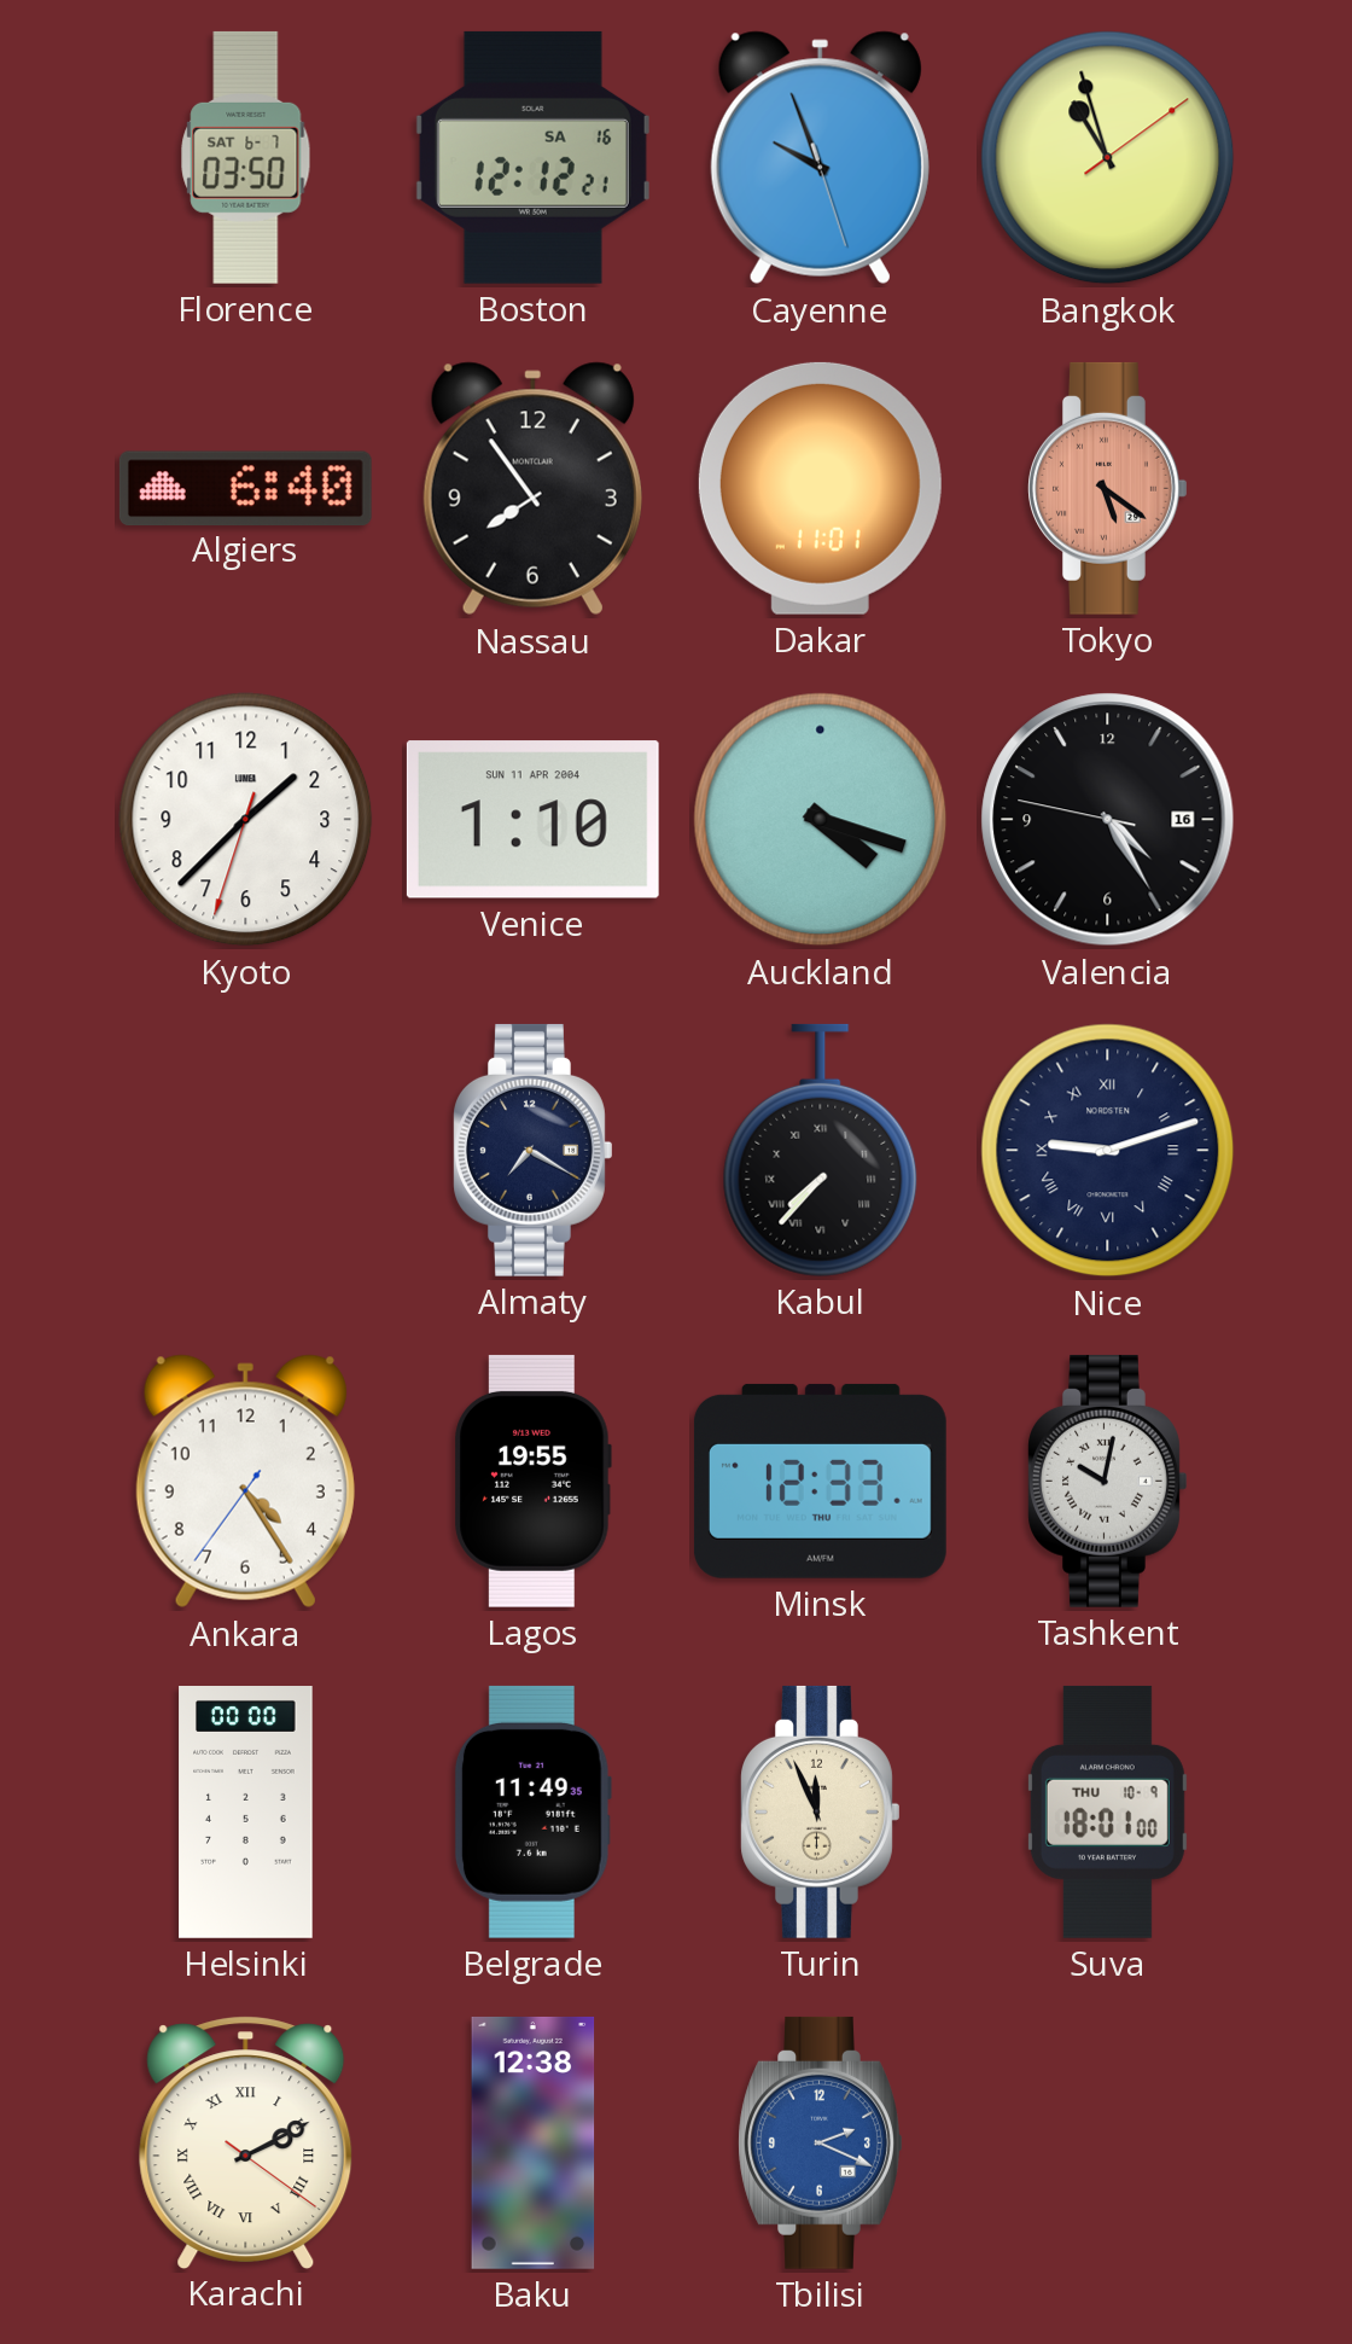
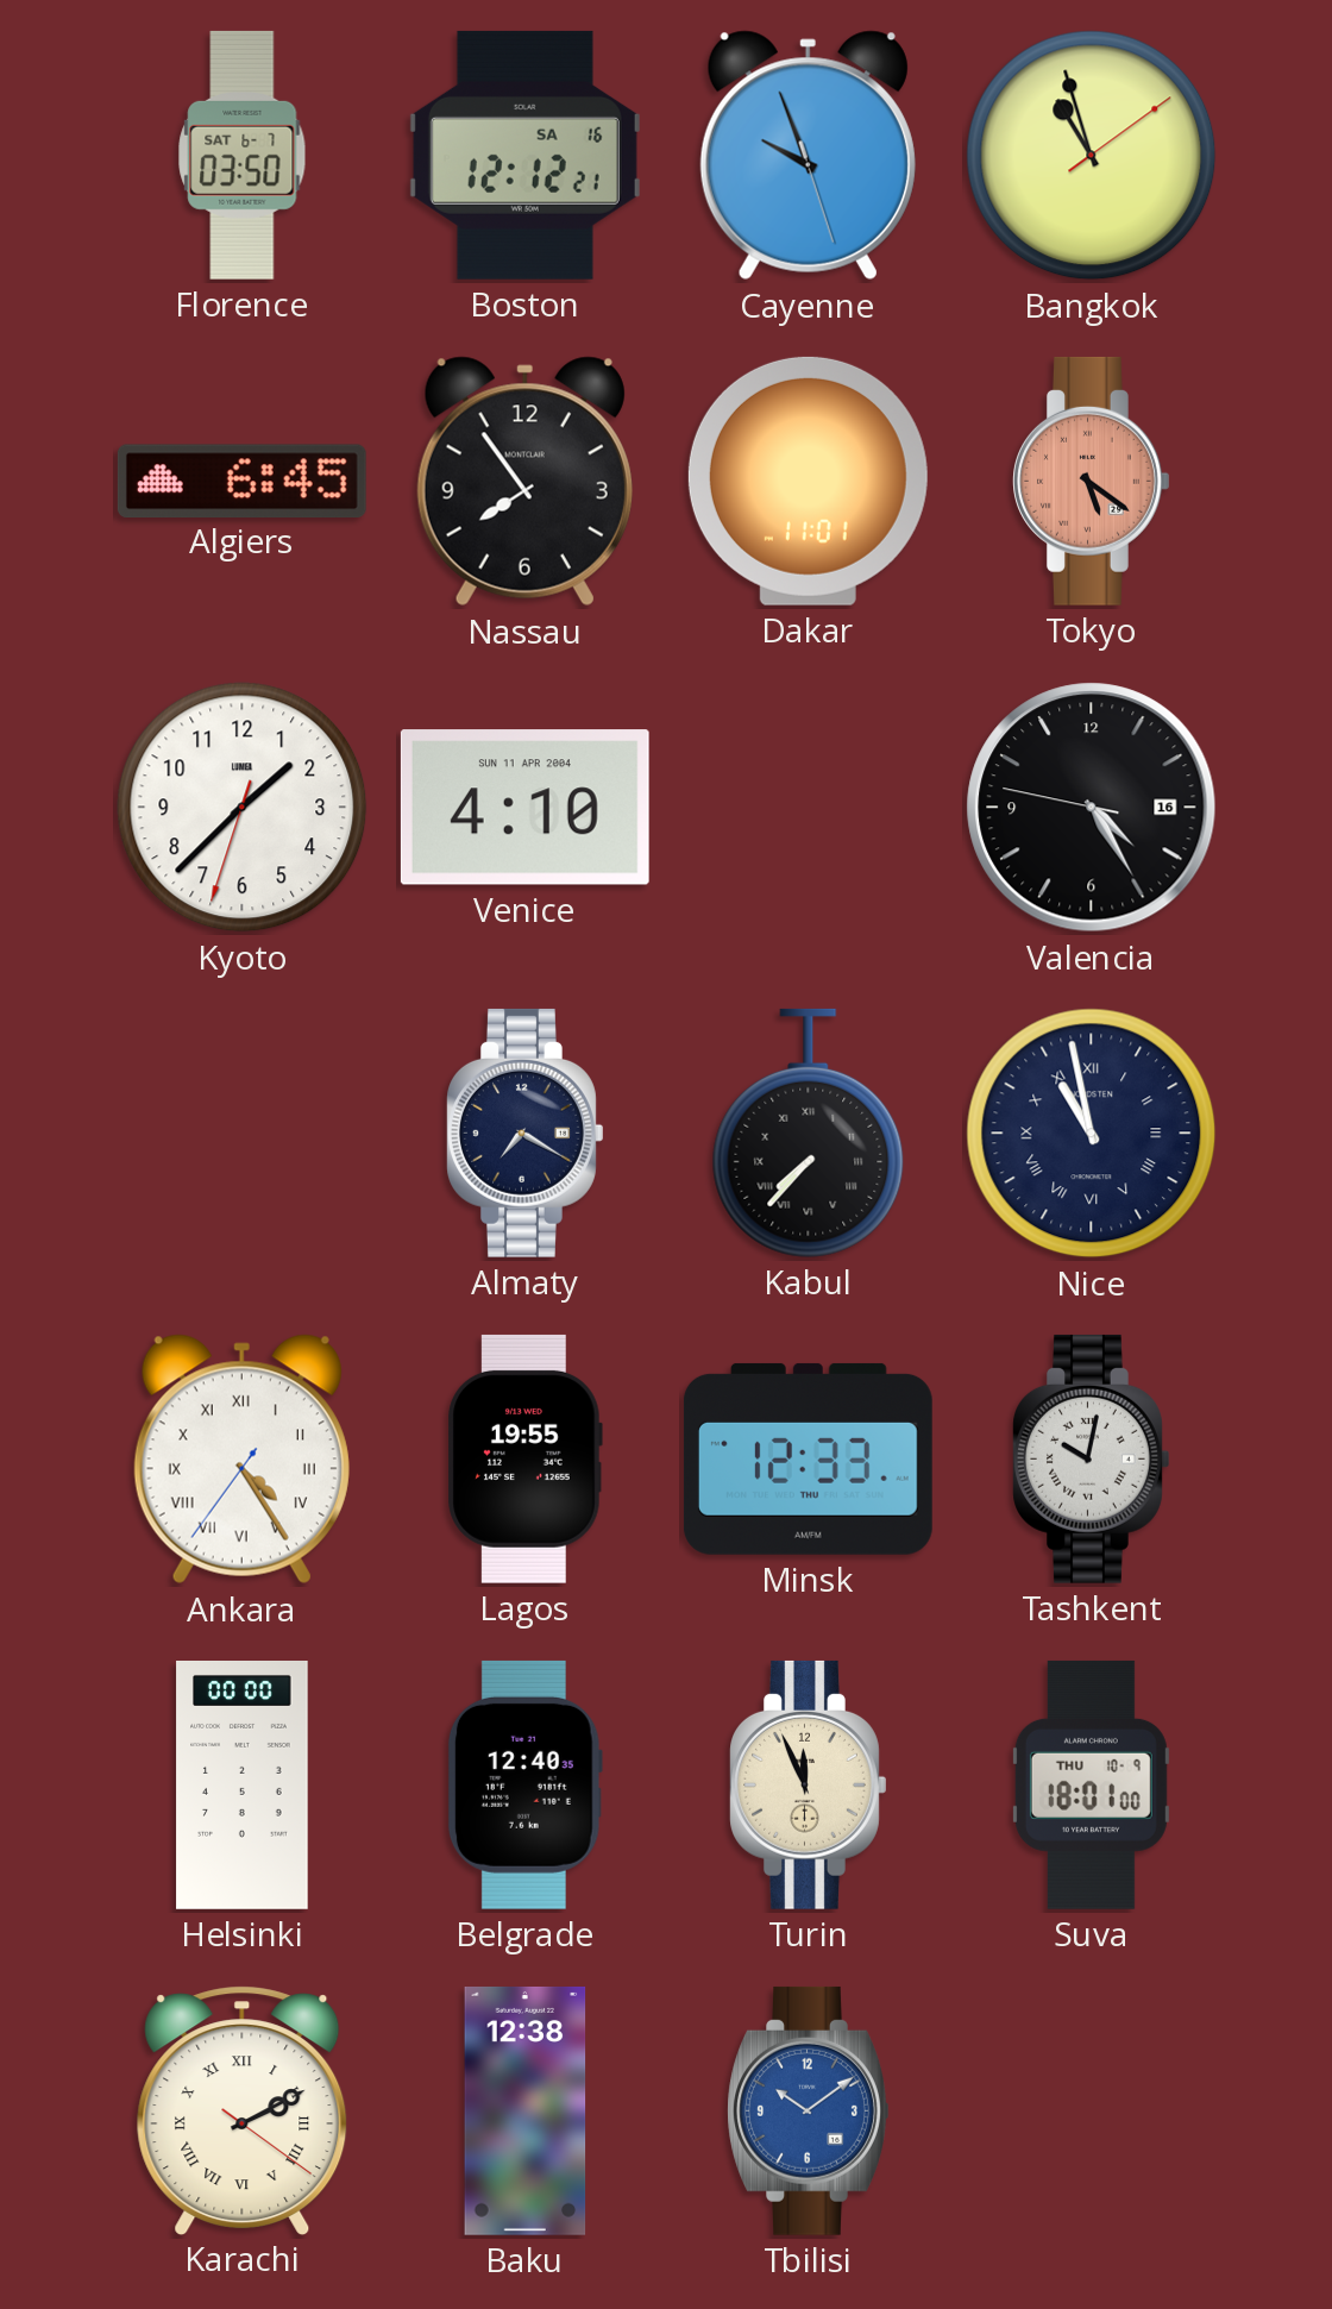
Algiers: 6:40 -> 6:45 (241, 481)
Venice: 1:10 -> 4:10 (524, 808)
Auckland: 4:18 -> none (821, 820)
Nice: 9:12 -> 10:58 (1092, 1134)
Ankara numerals: Arabic -> Roman (241, 1460)
Belgrade: 11:49 -> 12:40 (524, 1784)
Tbilisi: 2:19 -> 10:09 (809, 2110)
